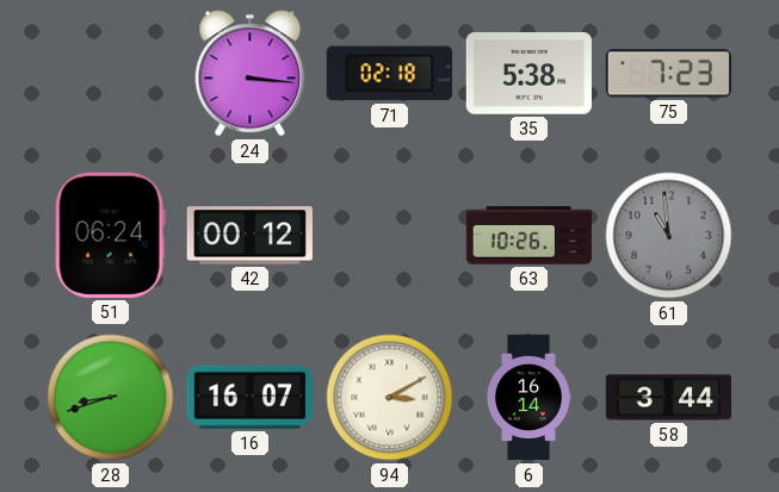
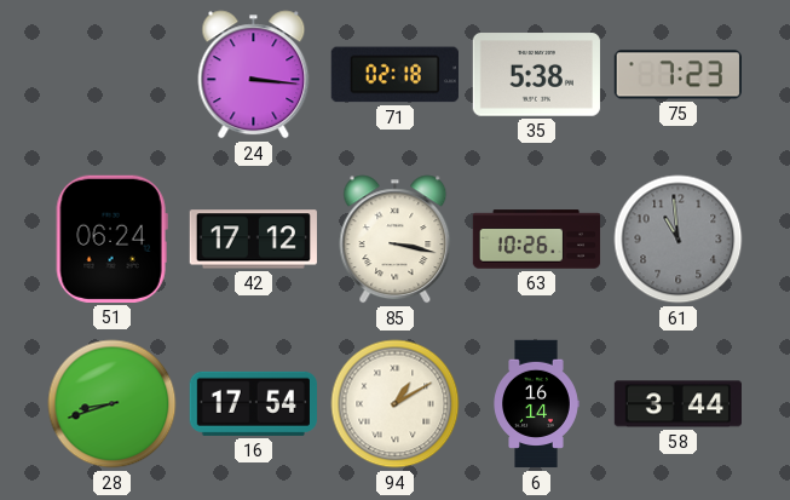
42: 00:12 -> 17:12 (253, 240)
85: none -> 3:17 (396, 240)
16: 16:07 -> 17:54 (253, 403)
94: 3:10 -> 1:10 (396, 404)
